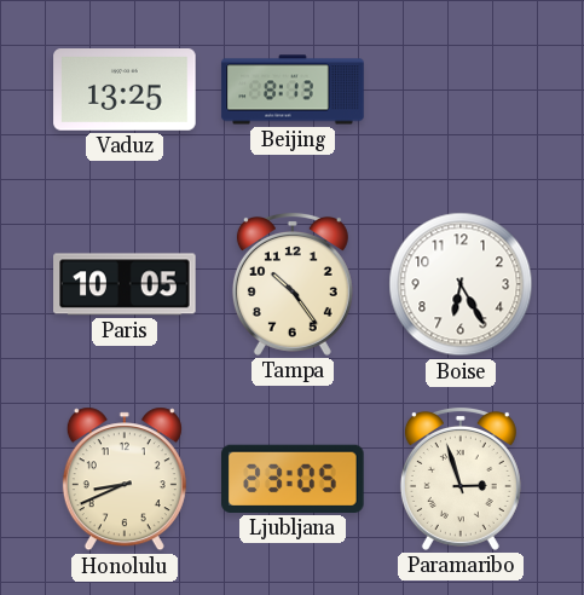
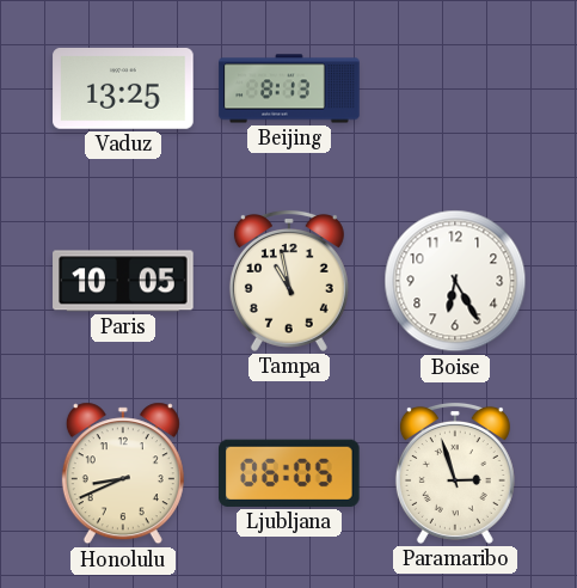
Tampa: 10:24 -> 10:58 (289, 281)
Ljubljana: 23:05 -> 06:05 (290, 473)
